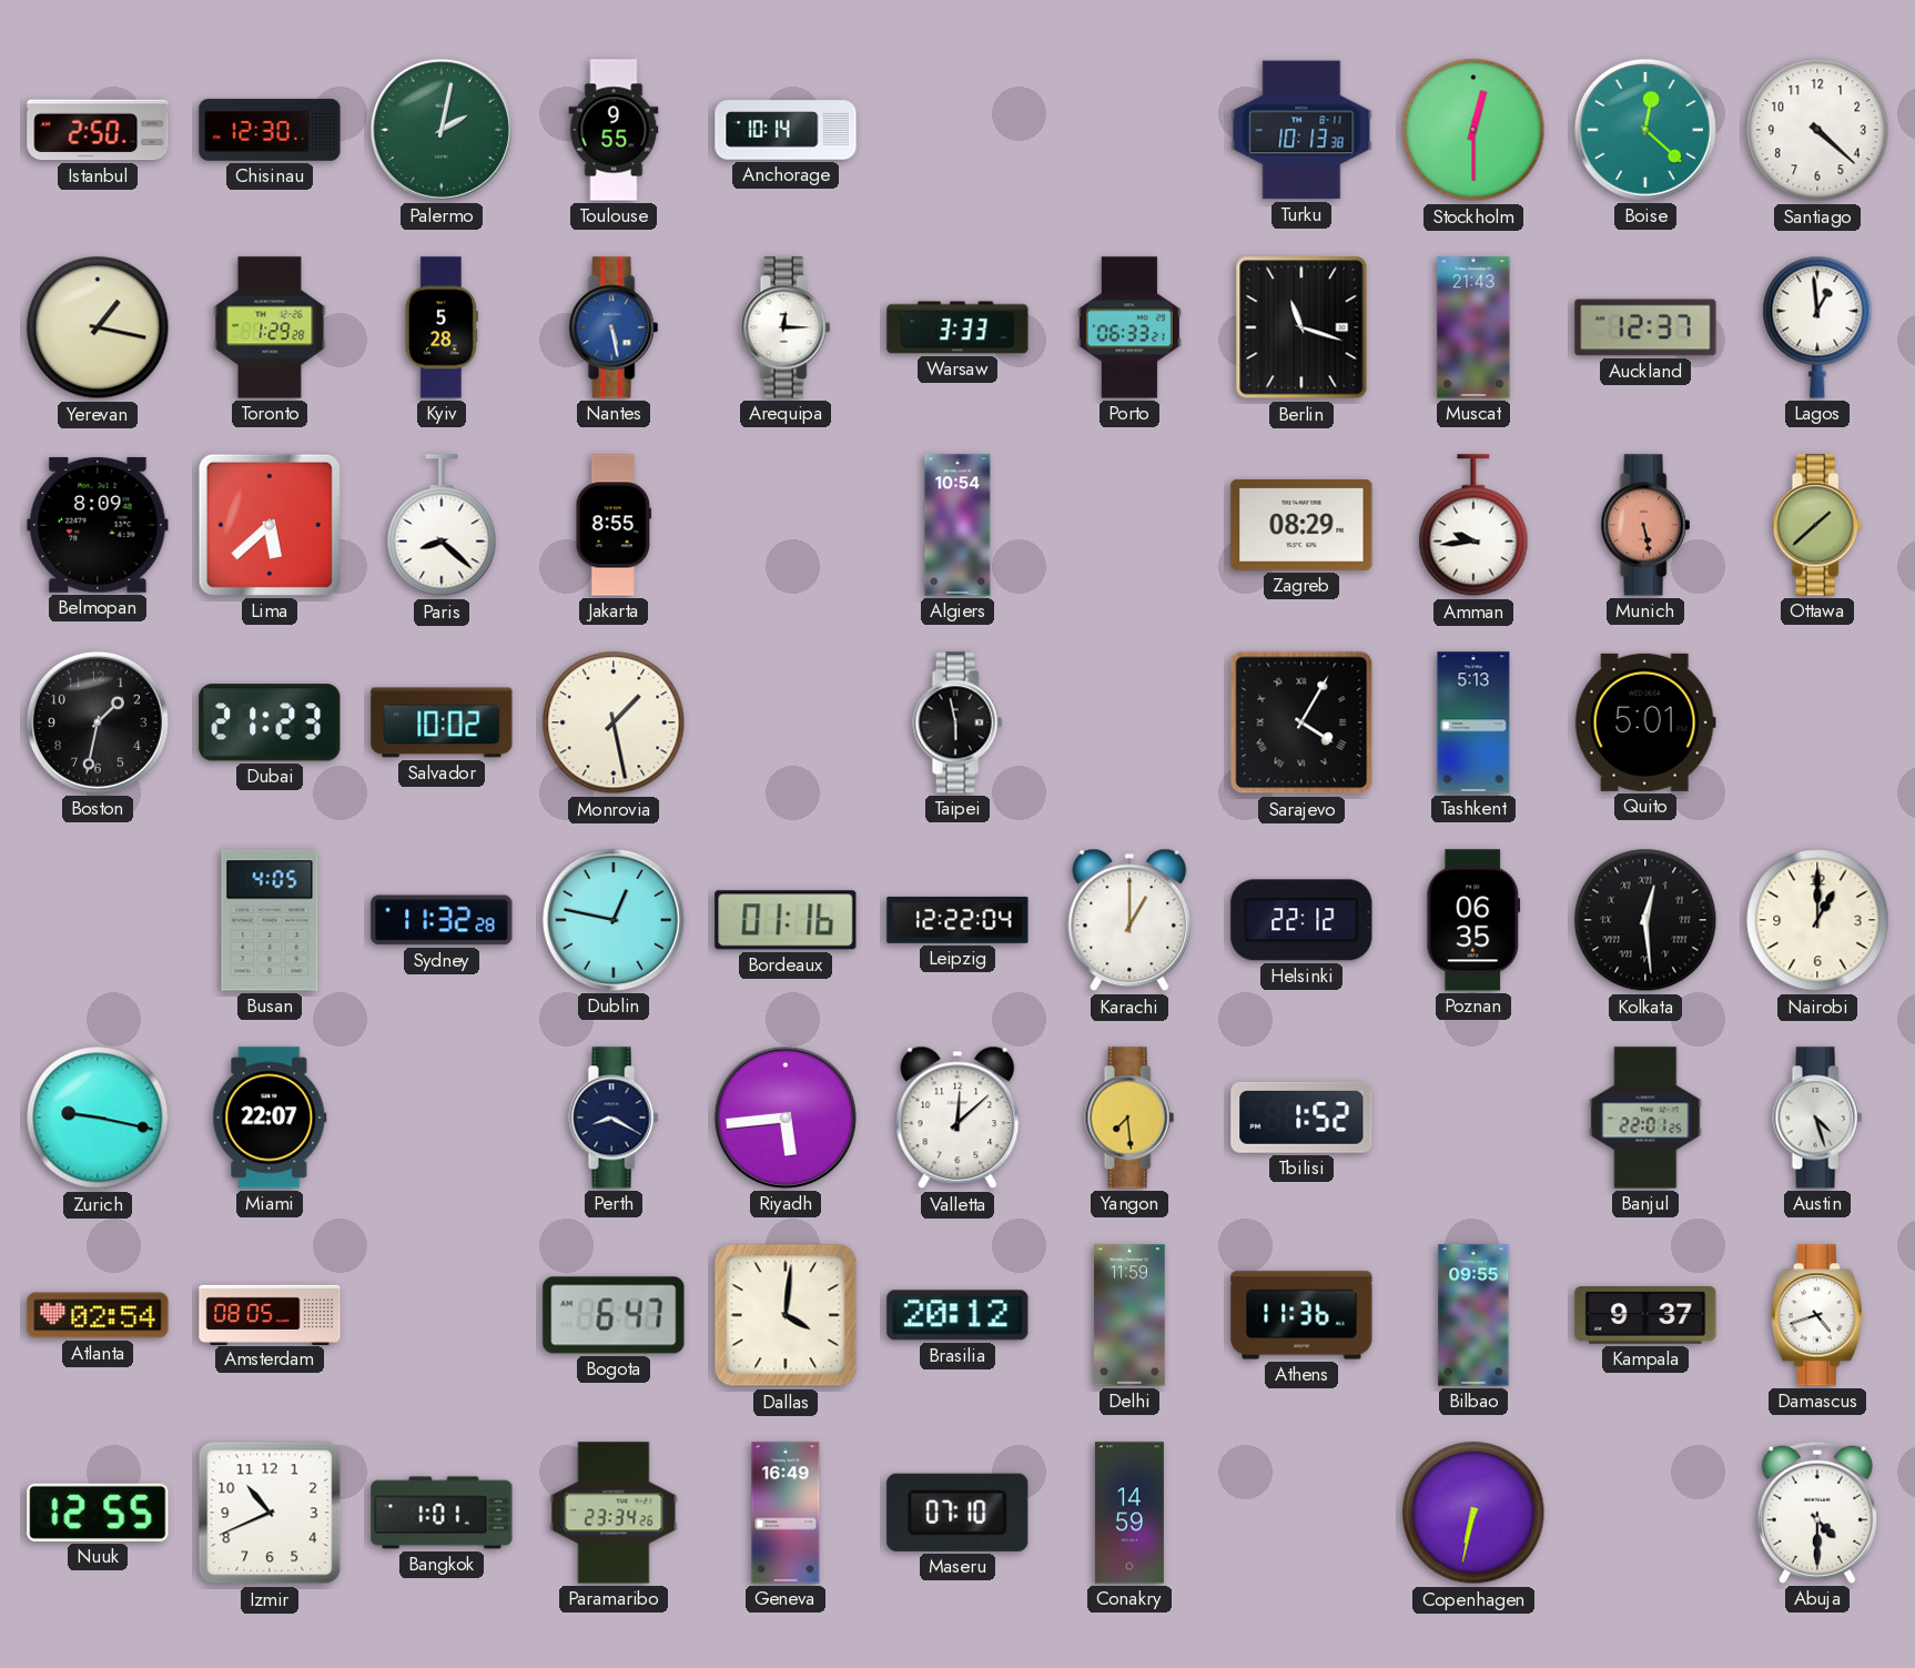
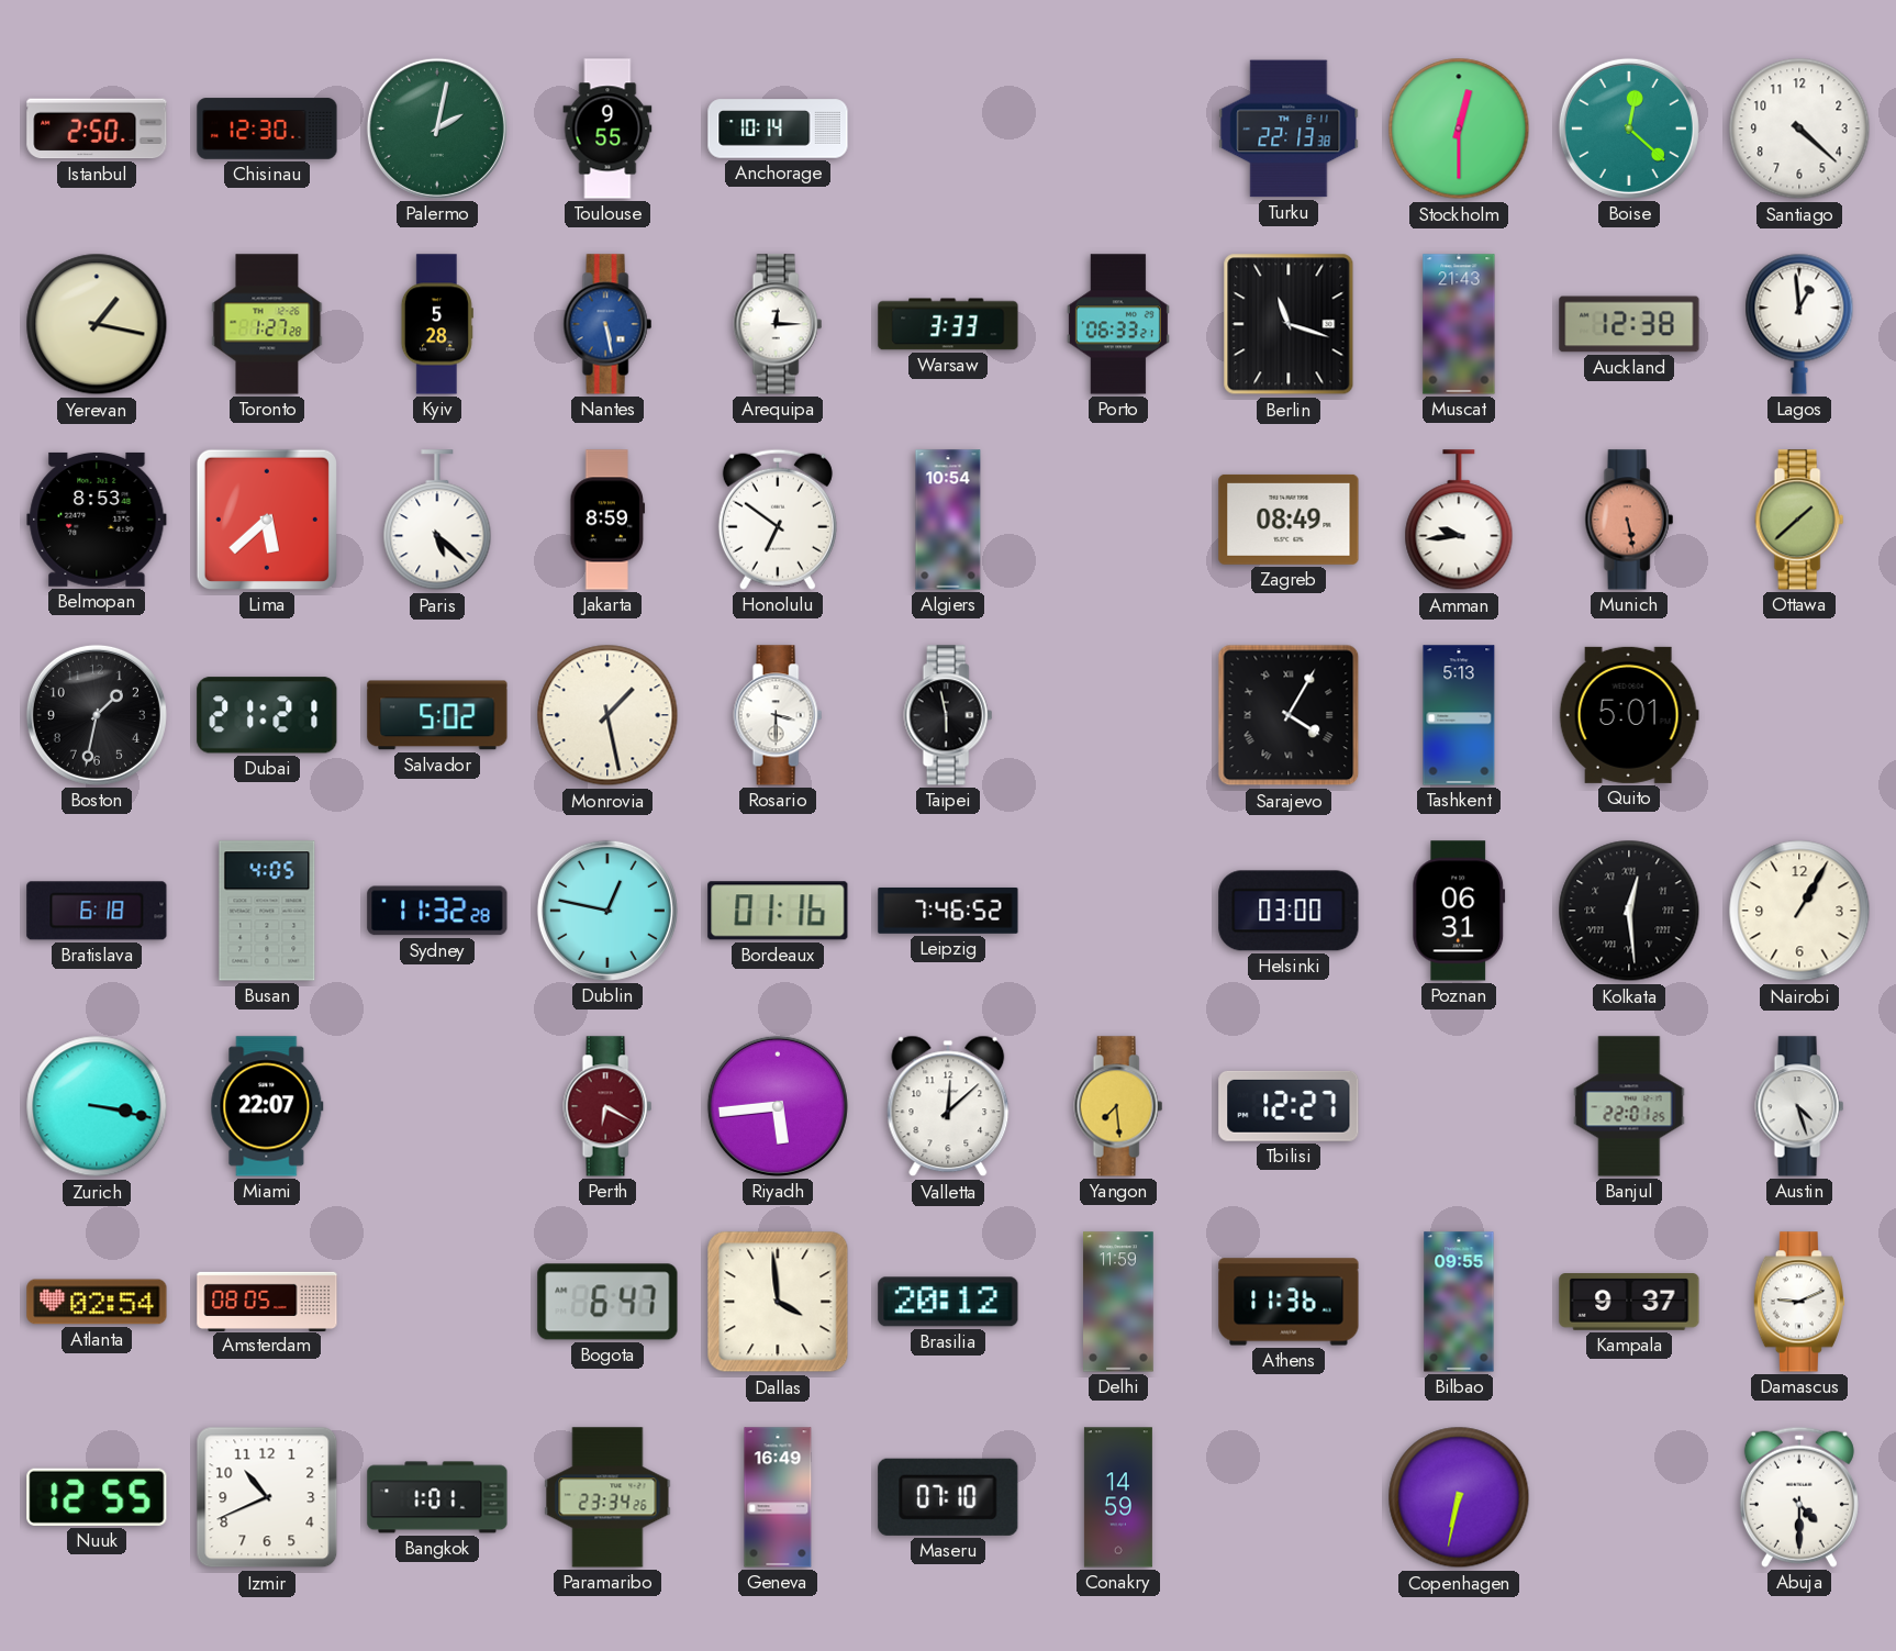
Turku: 10:13 -> 22:13 (1289, 129)
Toronto: 1:29 -> 1:27 (267, 324)
Auckland: 12:37 -> 12:38 (1629, 324)
Belmopan: 8:09 -> 8:53 (97, 520)
Paris: 8:22 -> 5:22 (437, 521)
Jakarta: 8:55 -> 8:59 (607, 520)
Honolulu: none -> 6:51 (778, 520)
Zagreb: 08:29 -> 08:49 (1289, 520)
Dubai: 21:23 -> 21:21 (267, 715)
Salvador: 10:02 -> 5:02 (437, 715)
Rosario: none -> 3:30 (778, 715)
Bratislava: none -> 6:18 (97, 911)
Leipzig: 12:22 -> 7:46 (948, 911)
Karachi: 1:00 -> none (1129, 920)
Helsinki: 22:12 -> 03:00 (1289, 911)
Poznan: 06:35 -> 06:31 (1459, 911)
Nairobi: 1:00 -> 1:05 (1799, 911)
Zurich: 9:17 -> 3:17 (97, 1106)
Perth: 8:20 -> 6:20 (607, 1106)
Perth dial: navy -> burgundy (607, 1106)
Tbilisi: 1:52 -> 12:27 (1289, 1106)
Dallas: 4:01 -> 3:59 (778, 1302)
Damascus: 4:42 -> 9:11 (1799, 1302)
